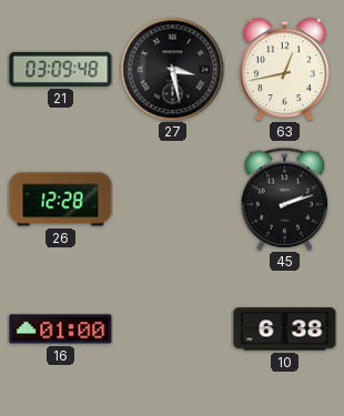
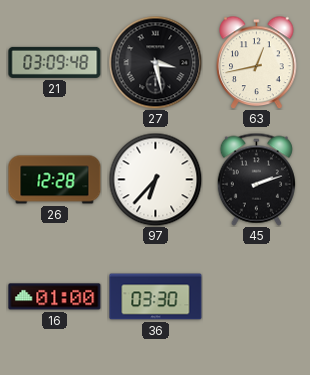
97: none -> 6:37 (155, 179)
36: none -> 03:30 (156, 297)
10: 6:38 -> none (285, 329)
